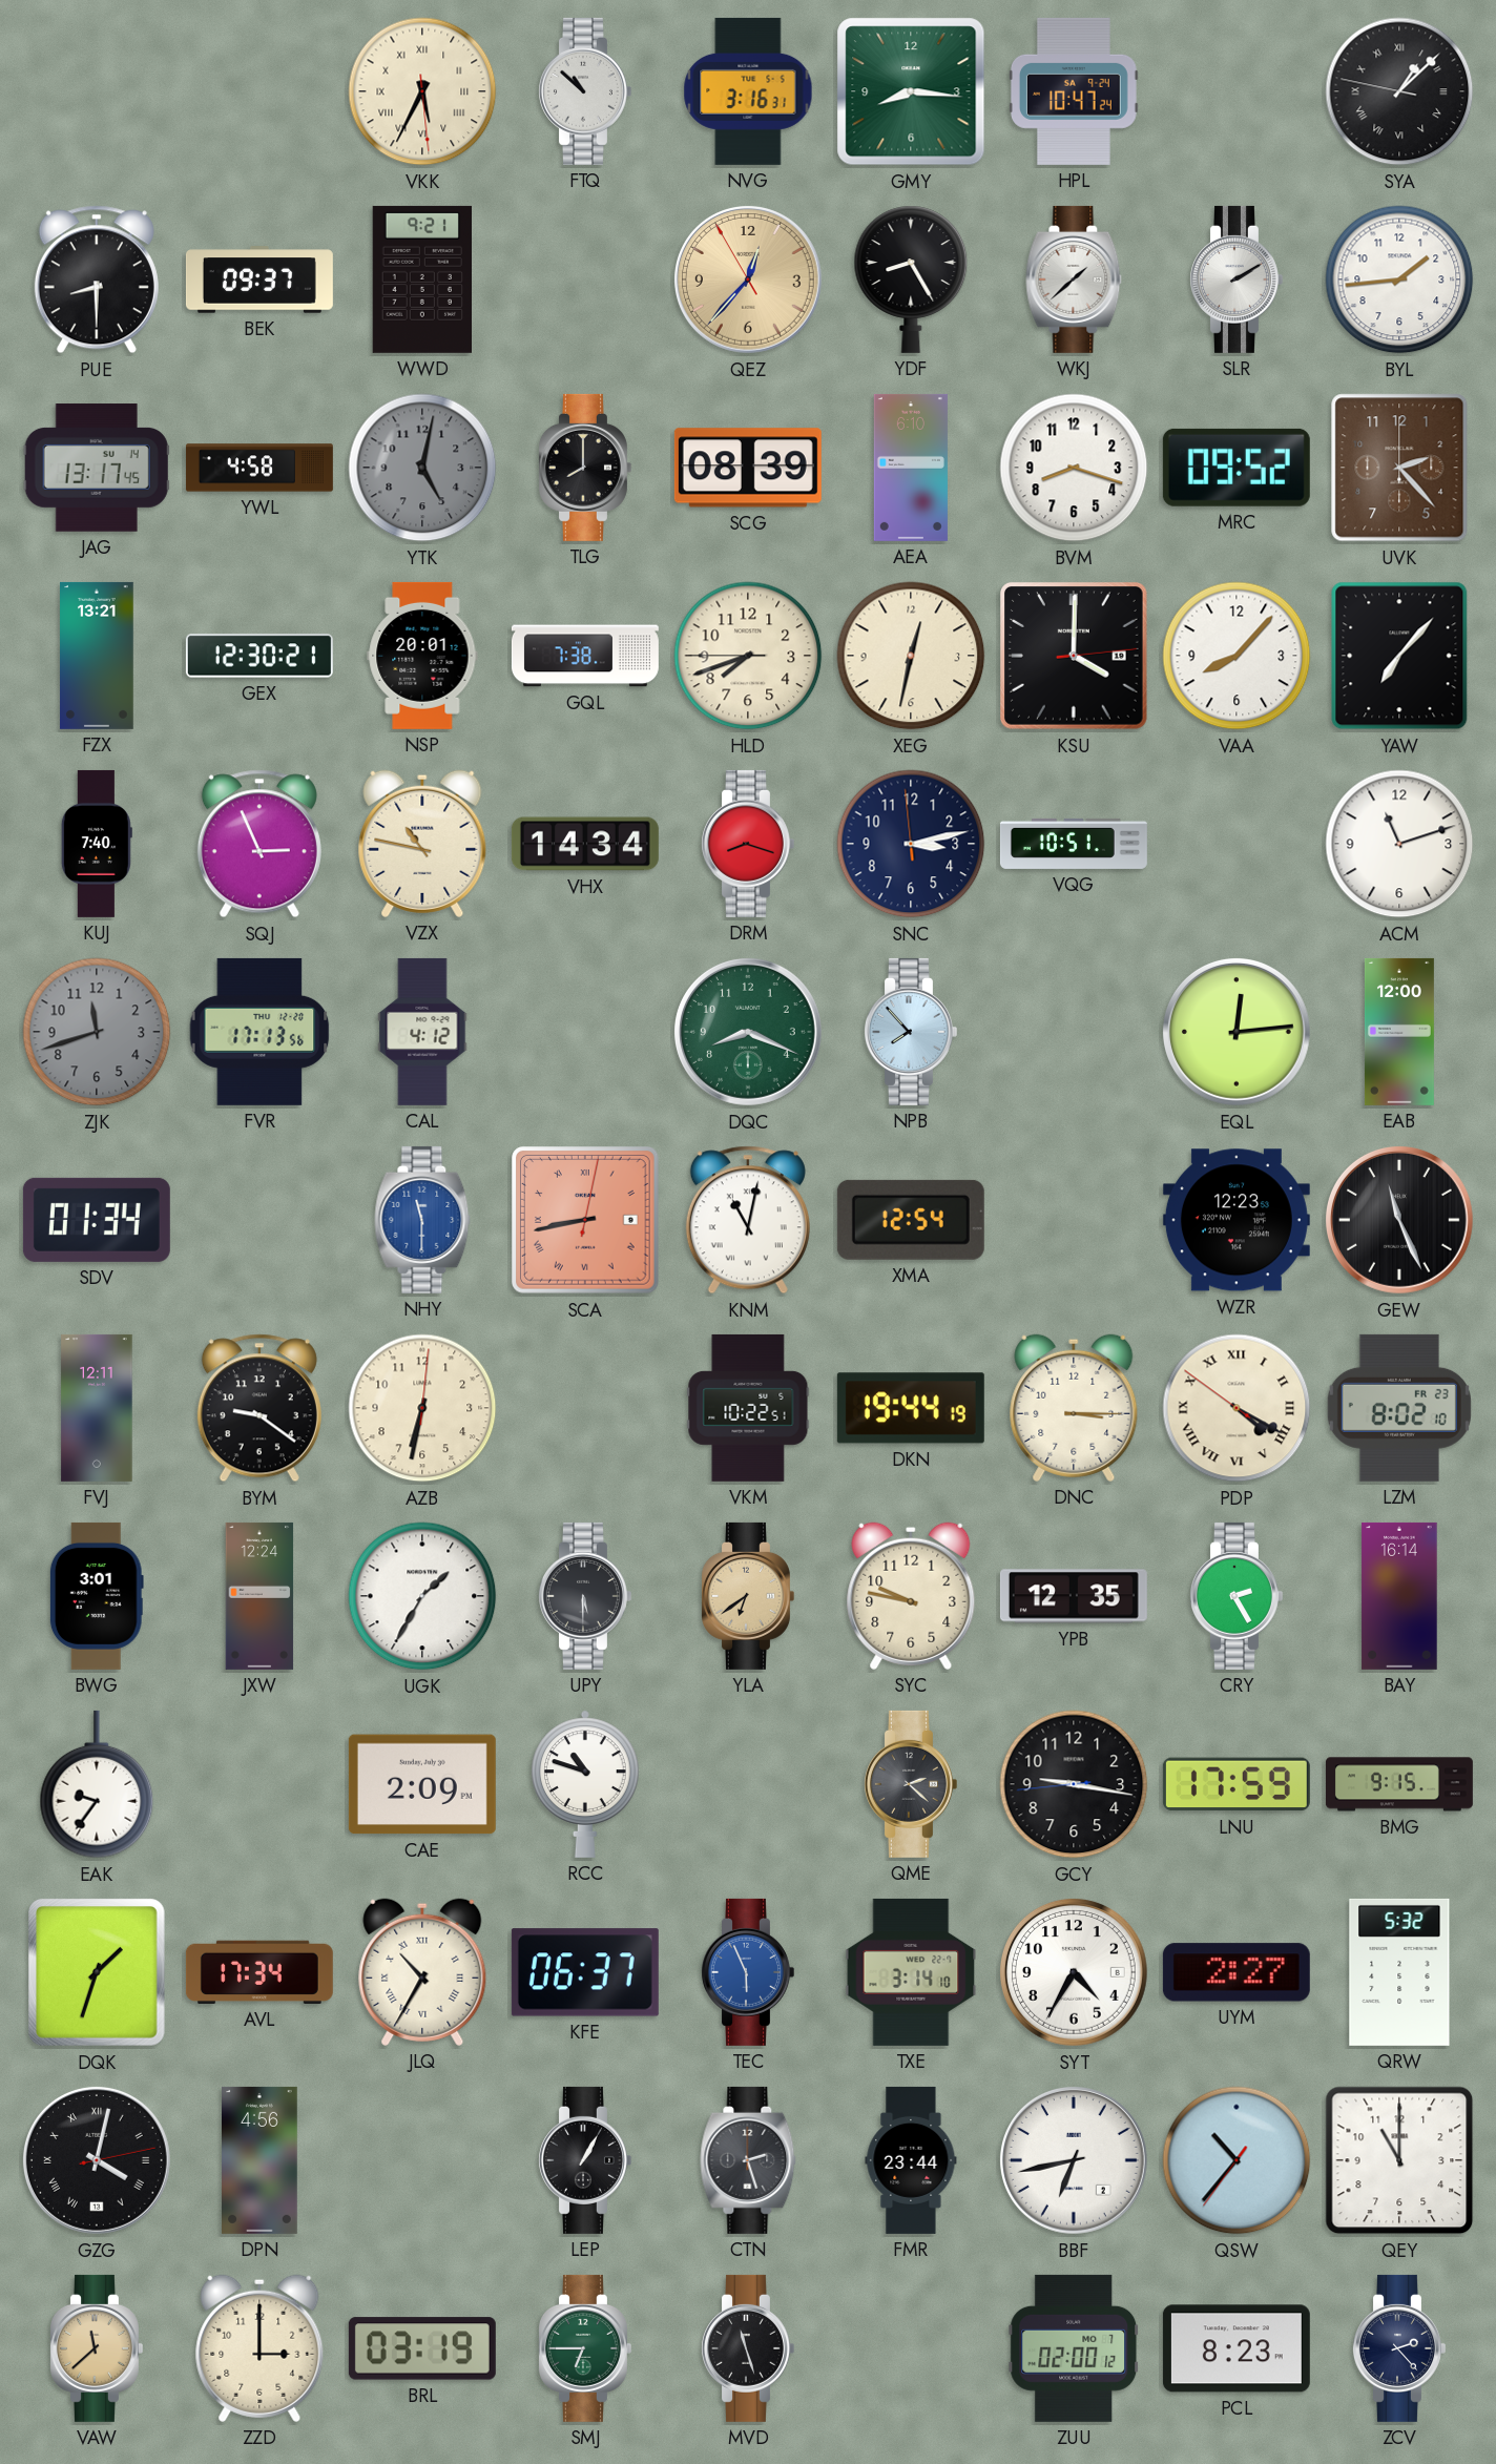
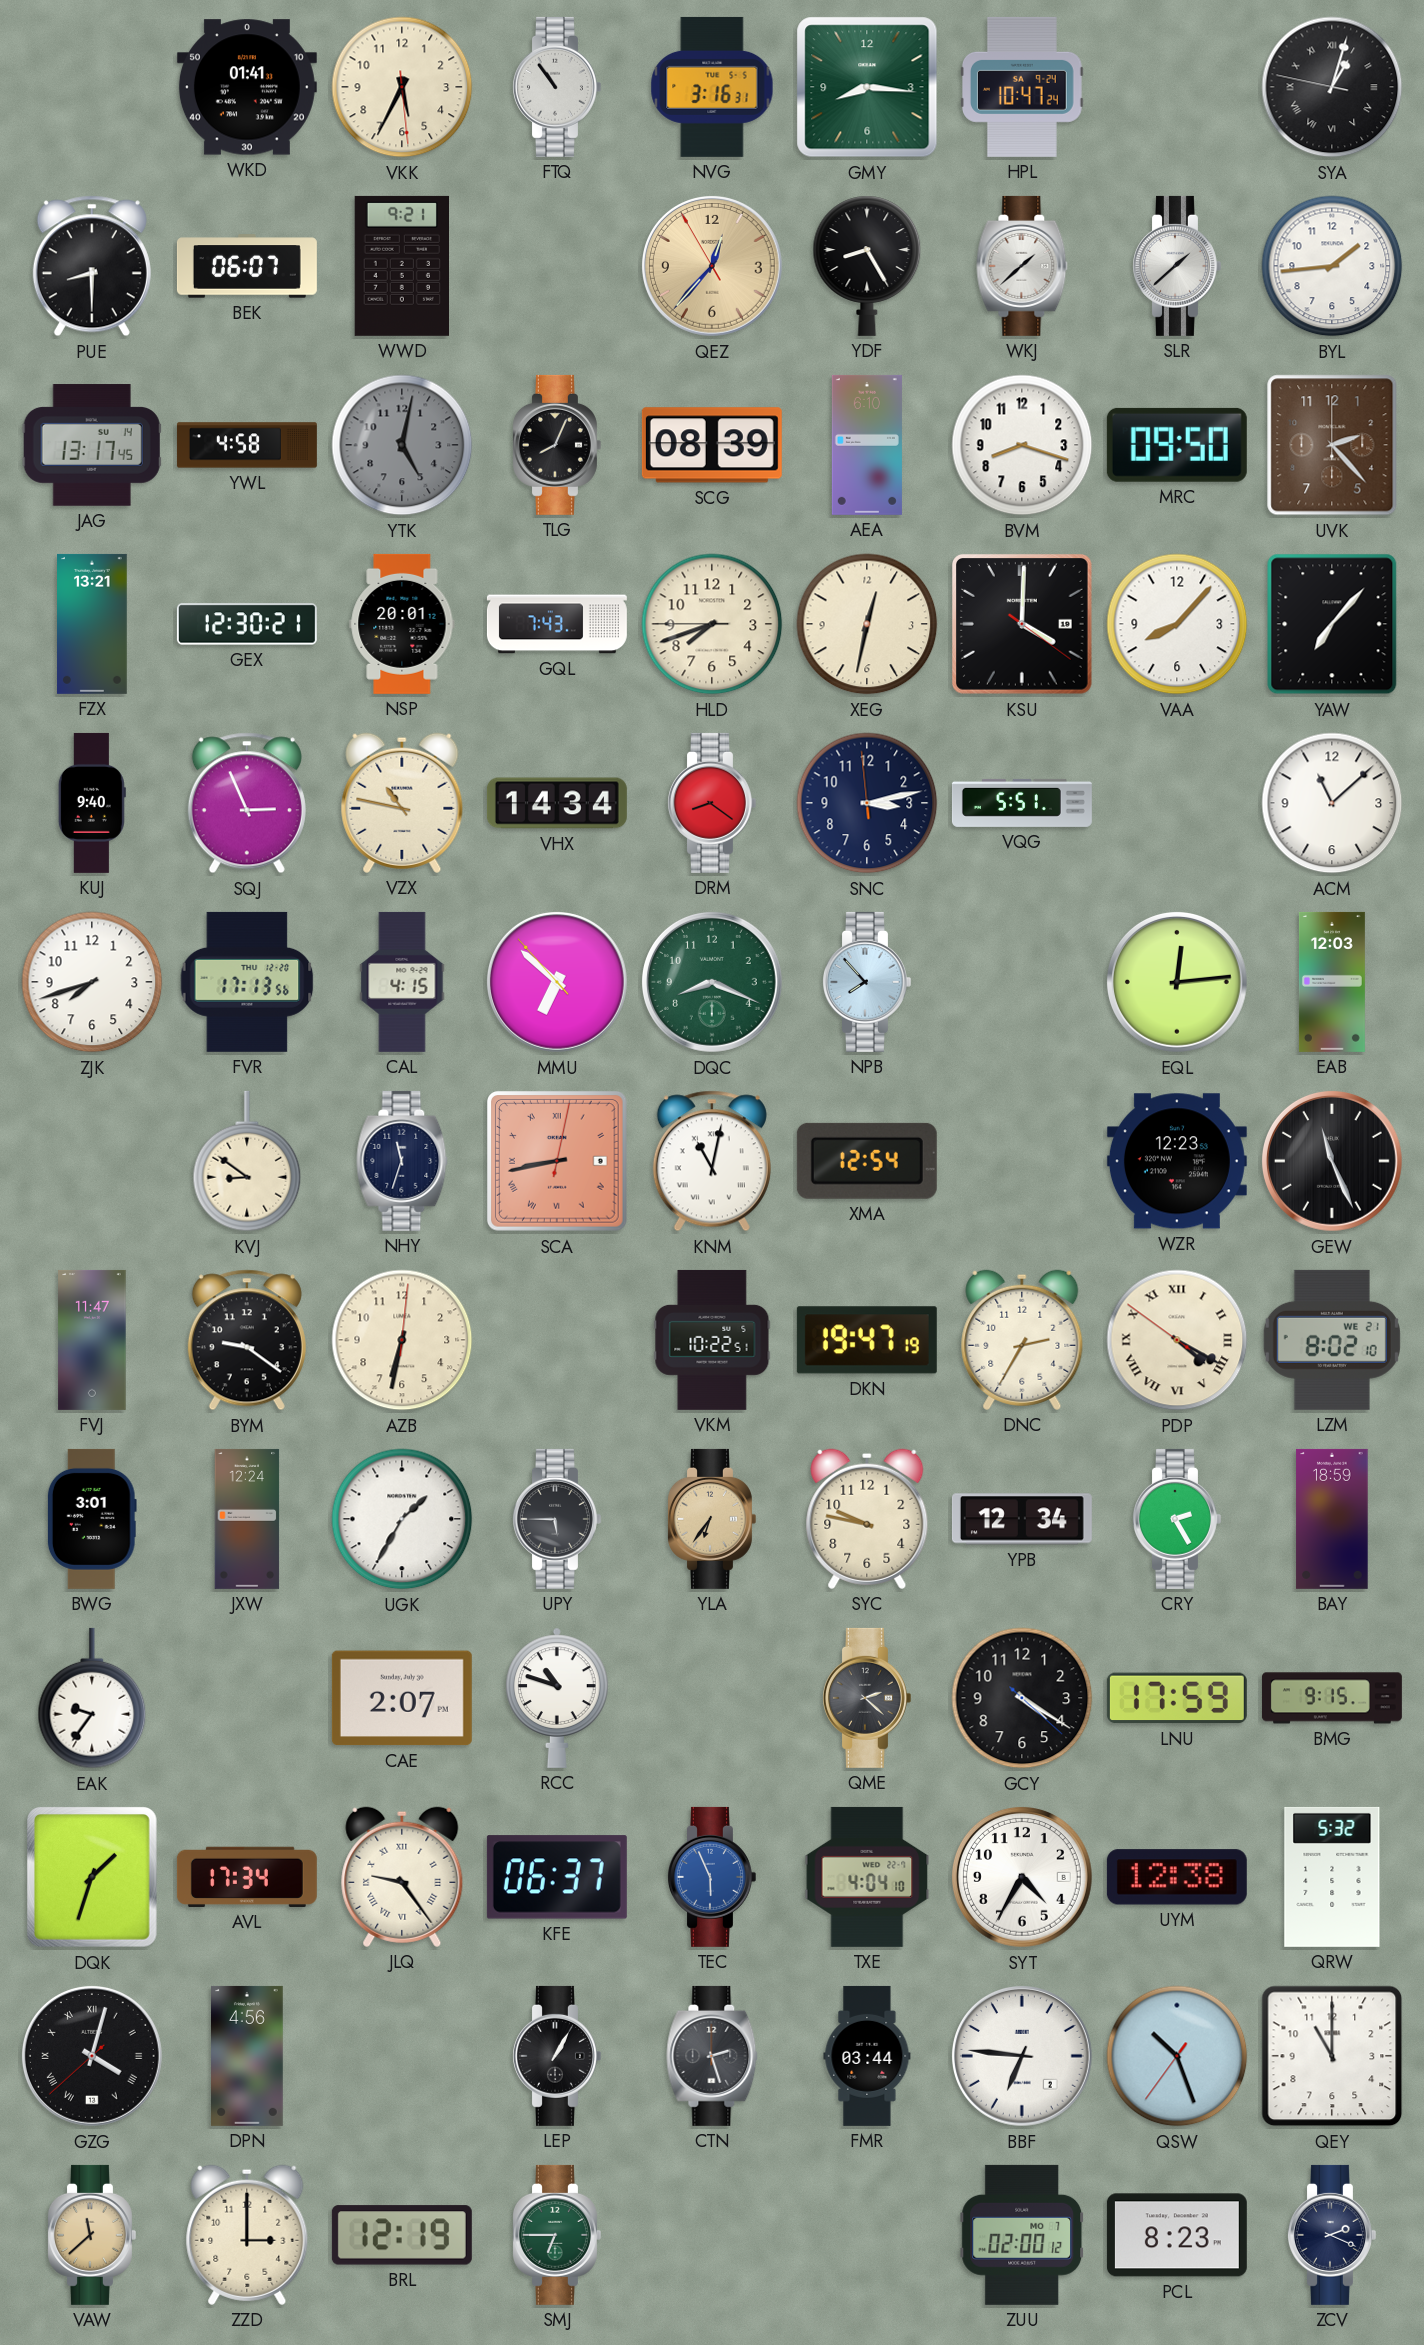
WKD: none -> 01:41 (247, 87)
VKK numerals: Roman -> Arabic (402, 87)
FTQ: 10:52 -> 10:54 (557, 87)
SYA: 1:07 -> 1:02 (1332, 87)
BEK: 09:37 -> 06:07 (247, 266)
SLR: 2:10 -> 1:38 (1177, 266)
TLG: 8:00 -> 8:04 (557, 445)
MRC: 09:52 -> 09:50 (1177, 445)
GQL: 7:38 -> 7:43 (557, 624)
KSU: 4:00:14 -> 4:00:21 (1023, 625)
KUJ: 7:40 -> 9:40 (92, 803)
DRM: 8:18 -> 8:21 (712, 803)
VQG: 10:51 -> 5:51 (1022, 803)
ACM: 11:12 -> 11:08 (1332, 803)
ZJK: 11:42 -> 7:42 (92, 982)
ZJK dial: grey -> white (92, 982)
CAL: 4:12 -> 4:15 (402, 982)
MMU: none -> 6:51 (557, 982)
EAB: 12:00 -> 12:03 (1332, 982)
SDV: 01:34 -> none (97, 1220)
KVJ: none -> 8:51 (247, 1161)
NHY: 11:30 -> 11:33 (402, 1161)
NHY dial: blue -> navy (402, 1161)
FVJ: 12:11 -> 11:47 (92, 1340)
DKN: 19:44 -> 19:47 (867, 1340)
DNC: 3:15 -> 2:35 (1022, 1340)
LZM date: FR 23 -> WE 21 (1332, 1340)
UPY: 5:30 -> 5:45 (557, 1519)
YLA: 6:39 -> 6:36 (712, 1519)
YPB: 12:35 -> 12:34 (1022, 1519)
BAY: 16:14 -> 18:59 (1332, 1519)
CAE: 2:09 -> 2:07 (402, 1698)
GCY: 9:16 -> 4:20 (1022, 1698)
JLQ: 10:35 -> 9:24 (402, 1877)
TXE: 3:14 -> 4:04 (867, 1877)
UYM: 2:27 -> 12:38 (1177, 1877)
GZG: 4:02:13 -> 4:02:38 (92, 2056)
FMR: 23:44 -> 03:44 (867, 2056)
BBF: 6:43 -> 6:46 (1022, 2056)
QSW: 10:36 -> 10:26 (1177, 2056)
BRL: 03:19 -> 12:19 (402, 2235)
MVD: 11:27 -> none (748, 2348)
ZCV: 2:23 -> 2:19 (1332, 2235)
